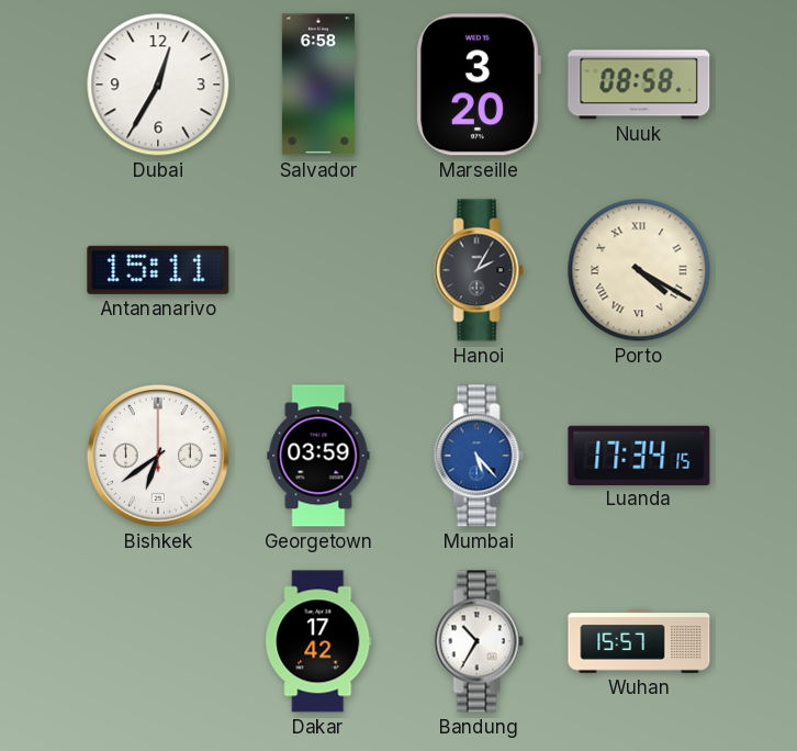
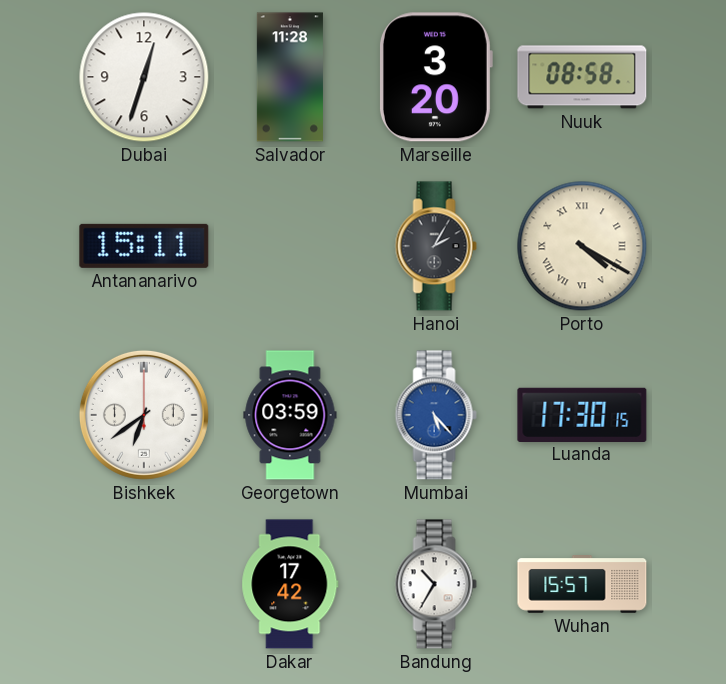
Dubai: 12:35 -> 12:33 (144, 77)
Salvador: 6:58 -> 11:28 (290, 77)
Luanda: 17:34 -> 17:30 (582, 414)
